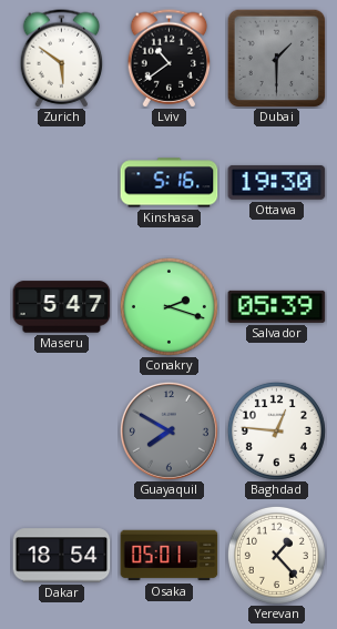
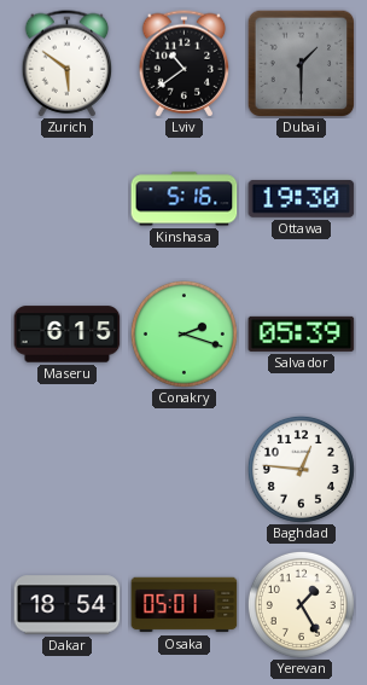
Maseru: 5:47 -> 6:15 (68, 335)
Guayaquil: 7:50 -> none (168, 430)
Yerevan: 1:23 -> 1:25 (301, 604)
